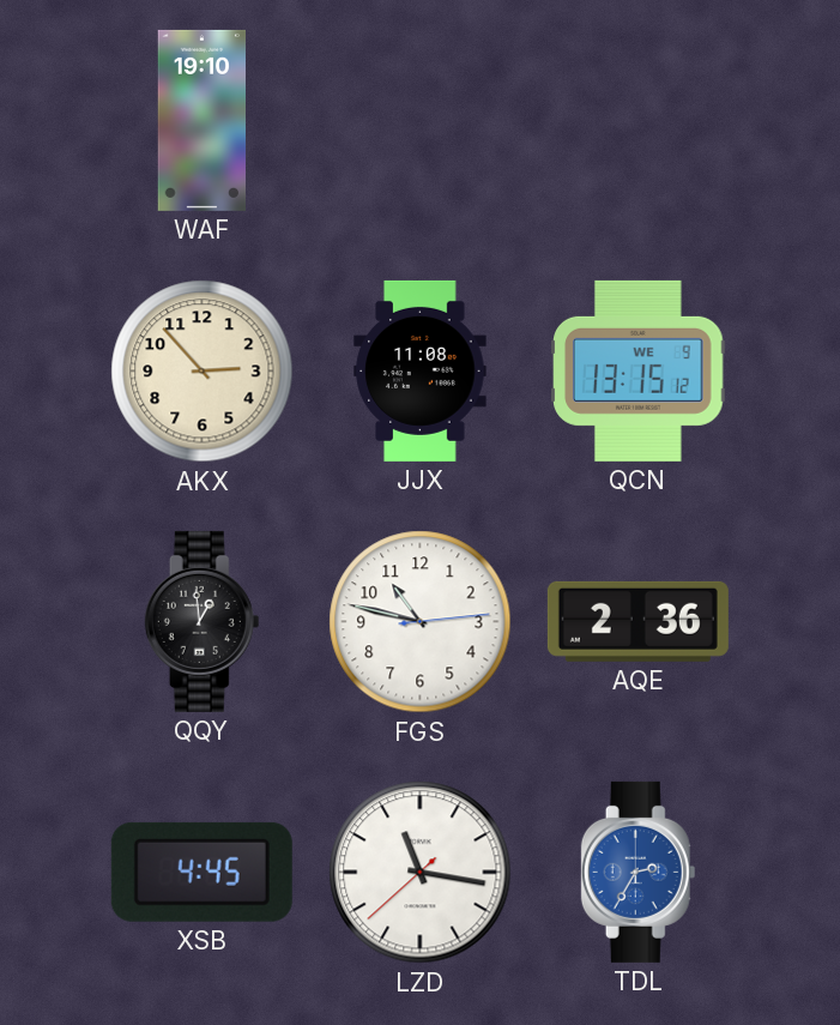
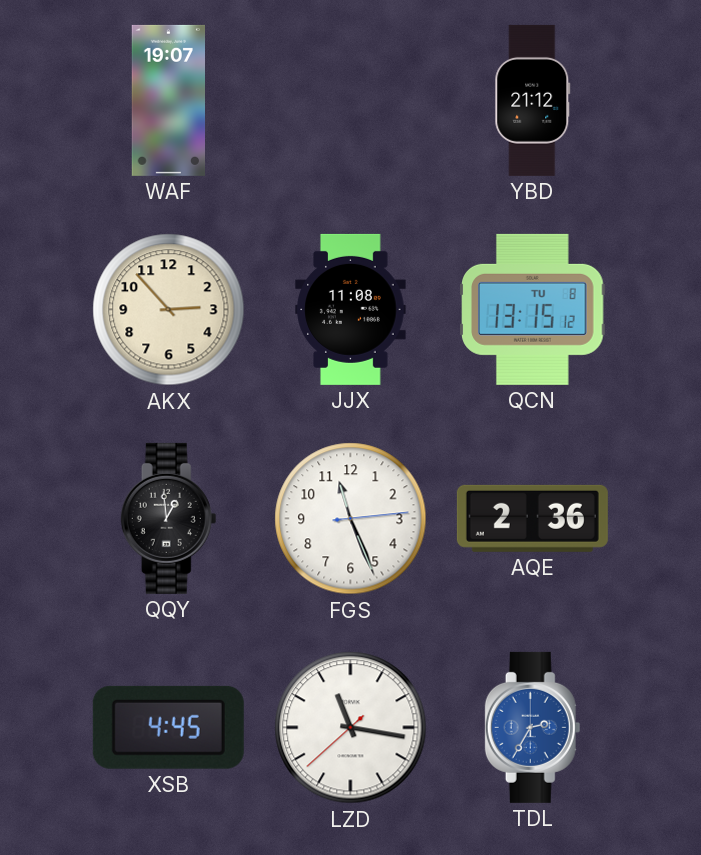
WAF: 19:10 -> 19:07 (169, 100)
YBD: none -> 21:12 (533, 100)
QCN date: WE 9 -> TU 8 (533, 309)
FGS: 10:47 -> 11:26 (351, 519)
